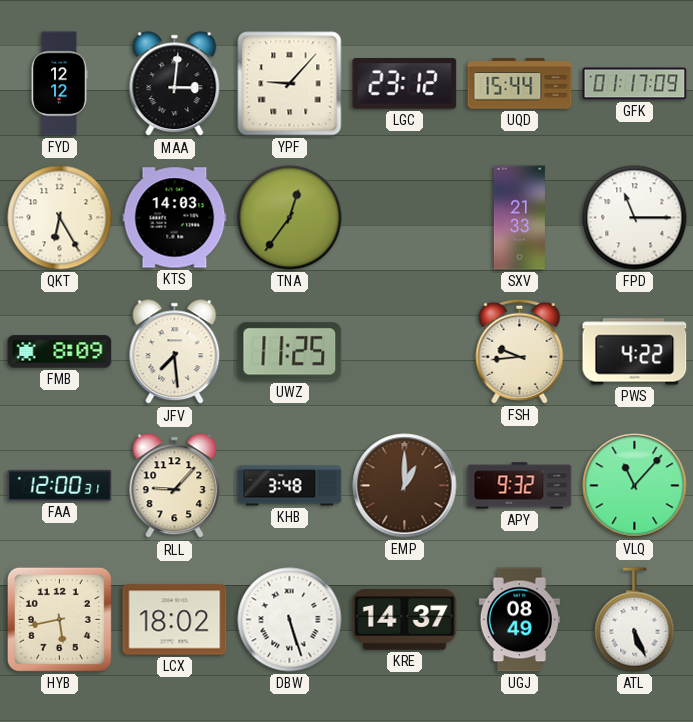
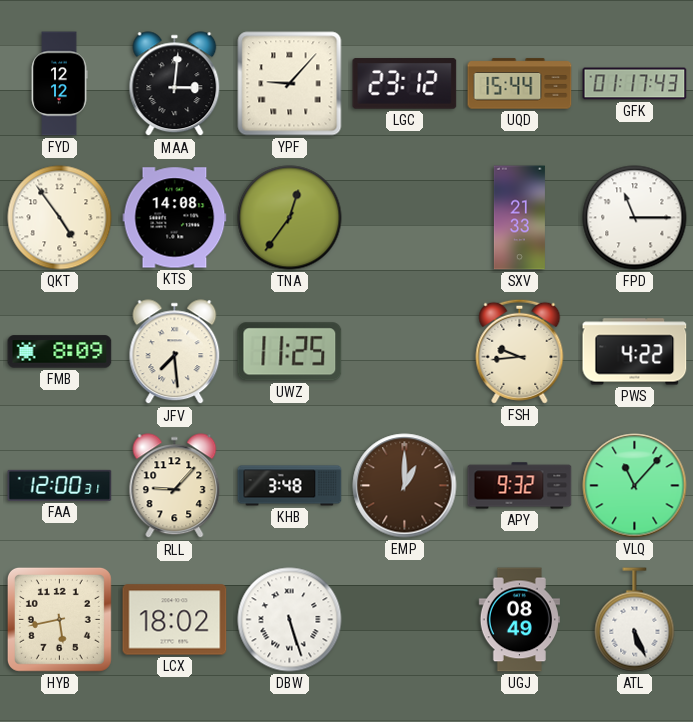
GFK: 01:17:09 -> 01:17:43 (635, 84)
QKT: 6:25 -> 4:54 (60, 218)
KTS: 14:03 -> 14:08 (175, 218)
KRE: 14:37 -> none (405, 620)
